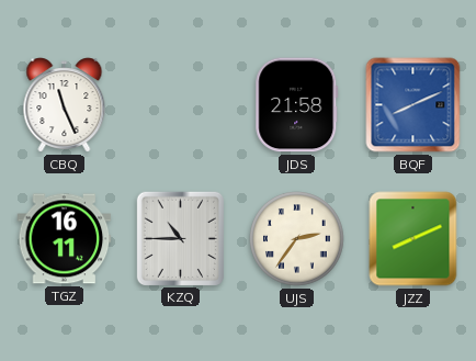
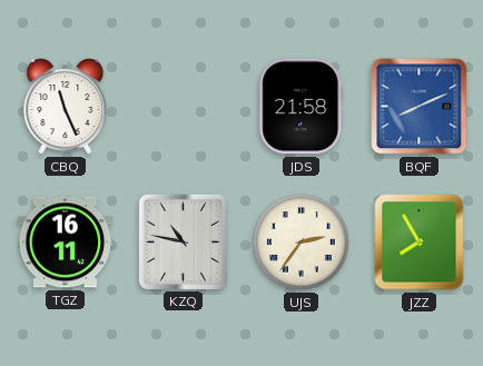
KZQ: 10:45 -> 10:47 (183, 241)
JZZ: 8:11 -> 7:55 (420, 243)
